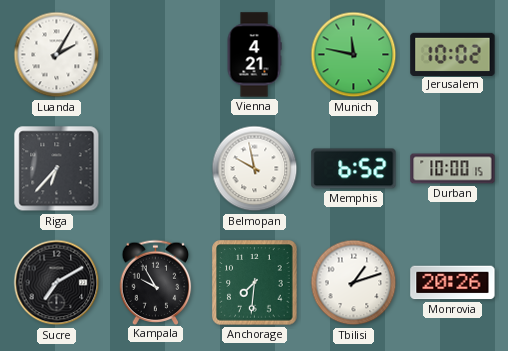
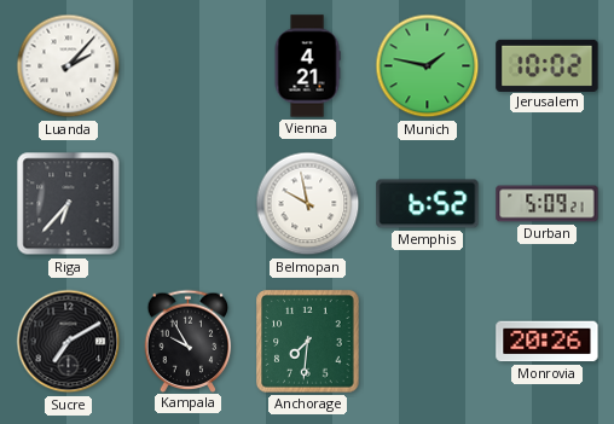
Luanda: 2:05 -> 2:07 (69, 66)
Munich: 11:47 -> 1:47 (428, 66)
Durban: 10:00 -> 5:09 (548, 204)
Tbilisi: 1:12 -> none (354, 283)
